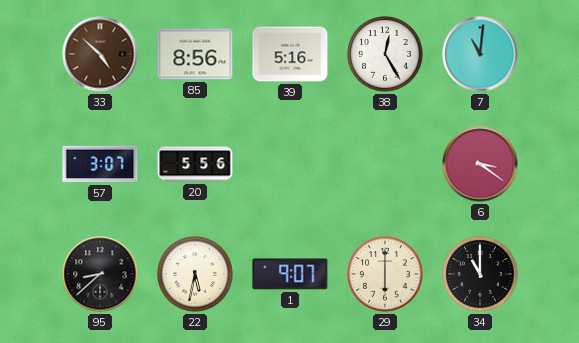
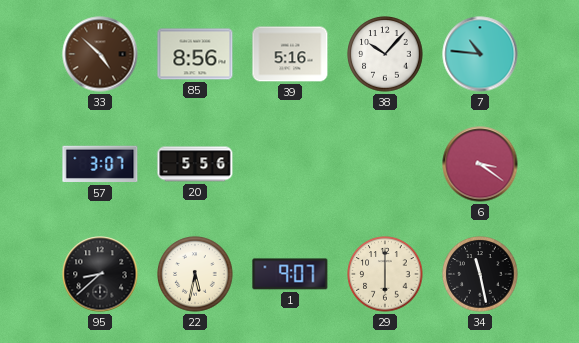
38: 12:25 -> 10:07 (385, 54)
7: 11:01 -> 10:46 (480, 54)
34: 11:00 -> 11:28 (480, 274)
